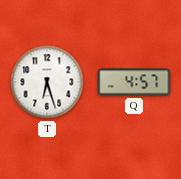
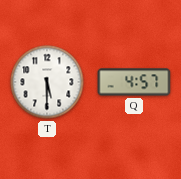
T: 6:27 -> 5:30 (47, 82)
